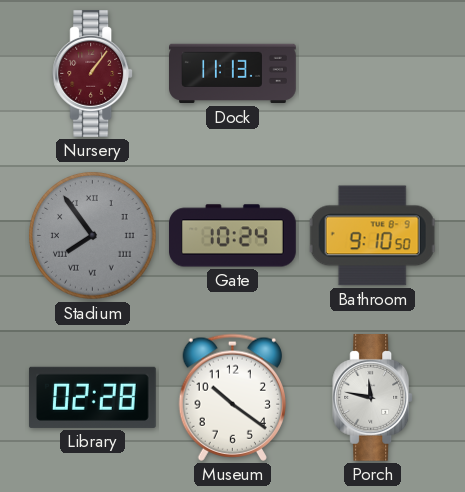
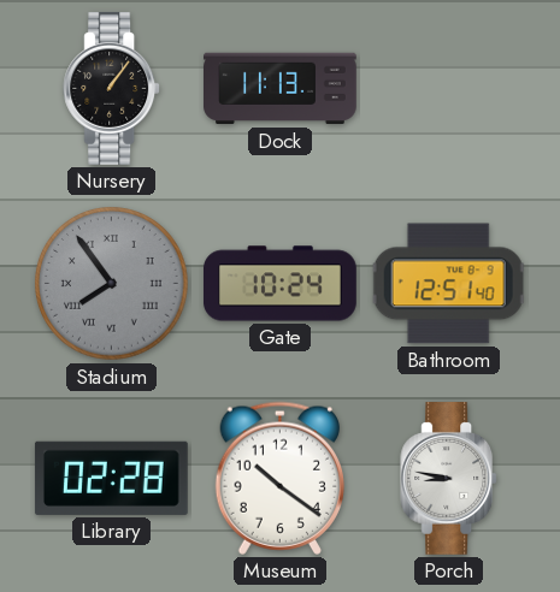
Nursery dial: burgundy -> black (112, 89)
Bathroom: 9:10 -> 12:51 (449, 284)
Porch: 11:47 -> 8:47 (449, 479)
